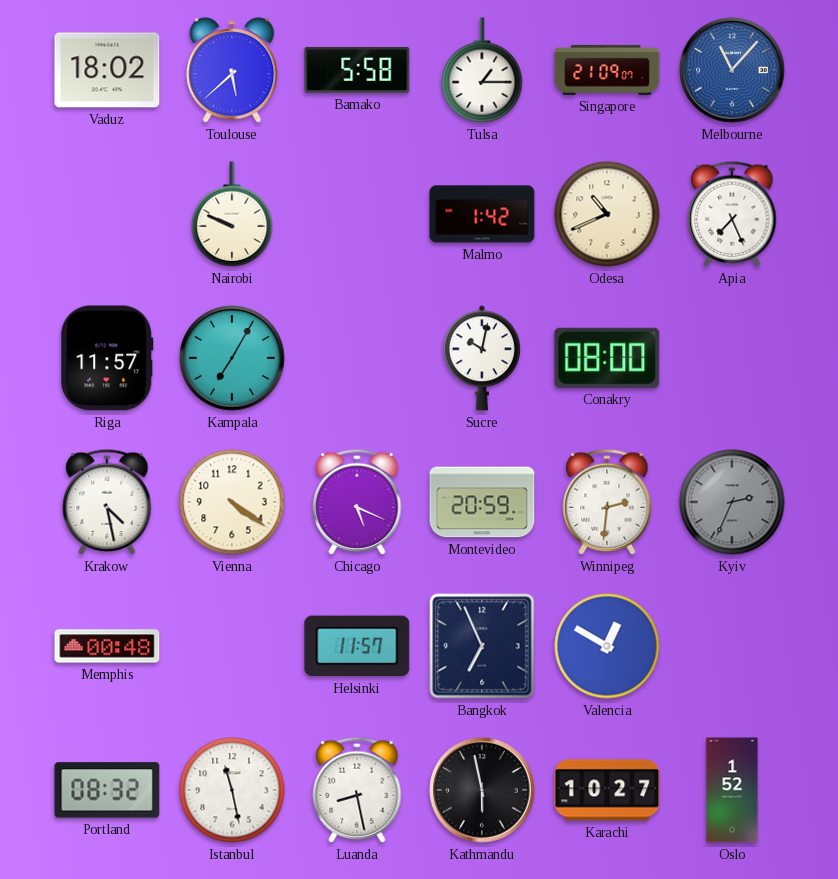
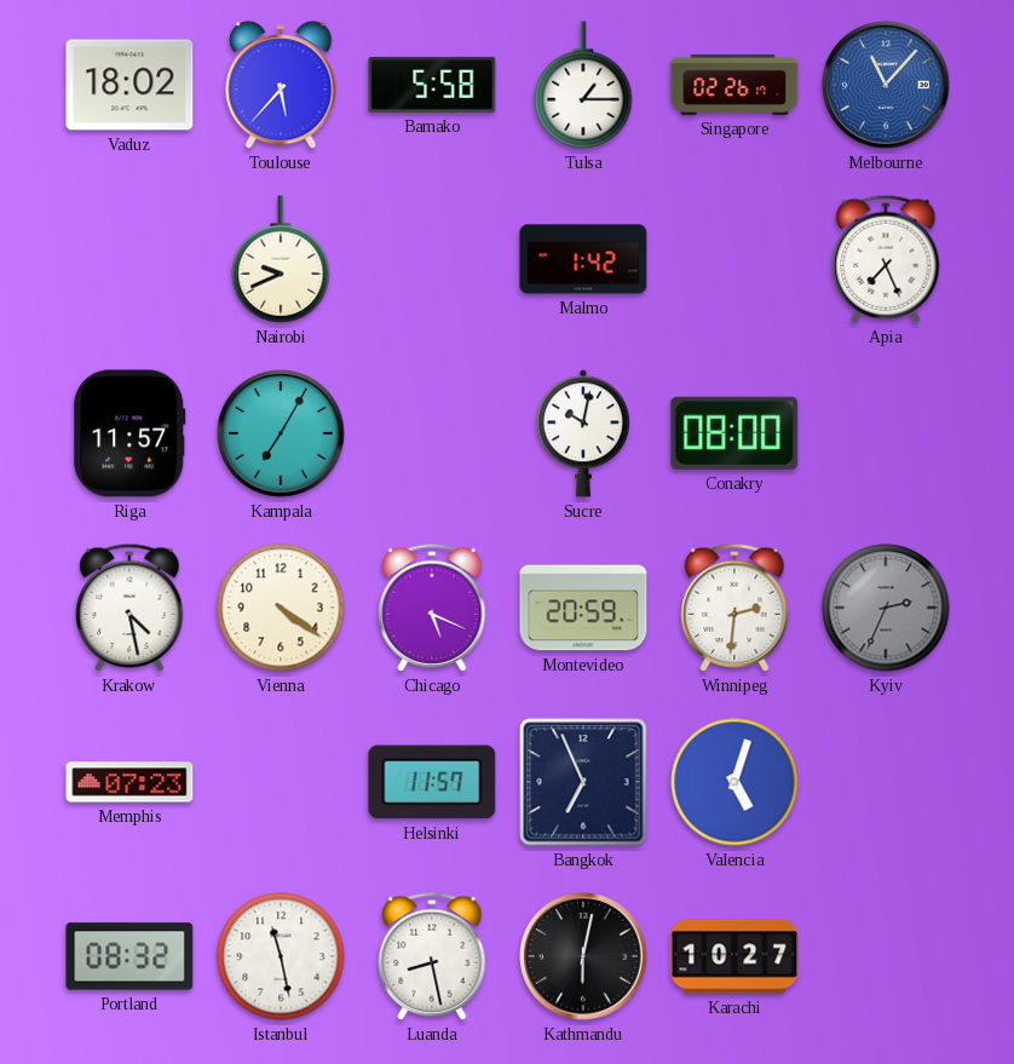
Toulouse: 5:38 -> 5:37 (281, 85)
Singapore: 21:09 -> 02:26 (734, 85)
Nairobi: 9:49 -> 9:41 (281, 259)
Odesa: 10:41 -> none (607, 214)
Memphis: 00:48 -> 07:23 (129, 782)
Valencia: 12:50 -> 5:03 (734, 782)
Kathmandu: 5:58 -> 6:02 (583, 956)
Oslo: 1:52 -> none (732, 790)
